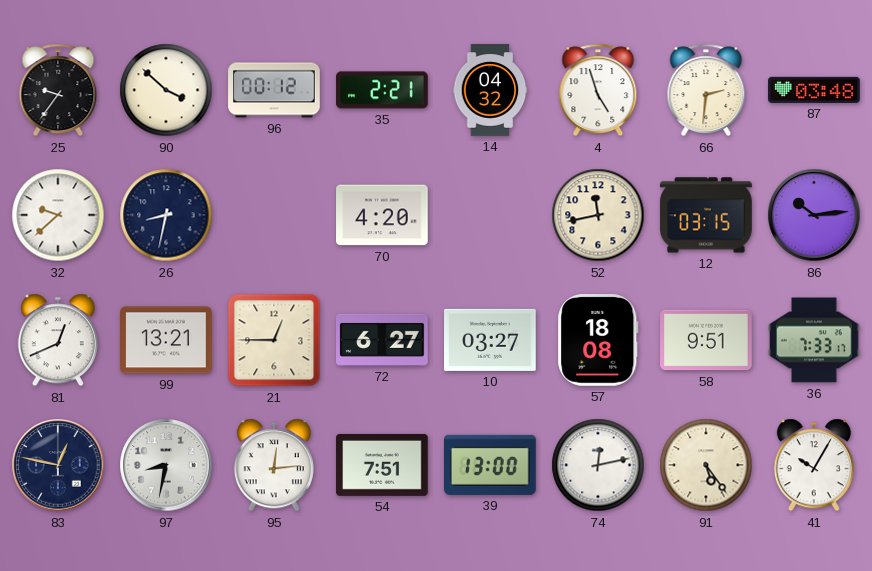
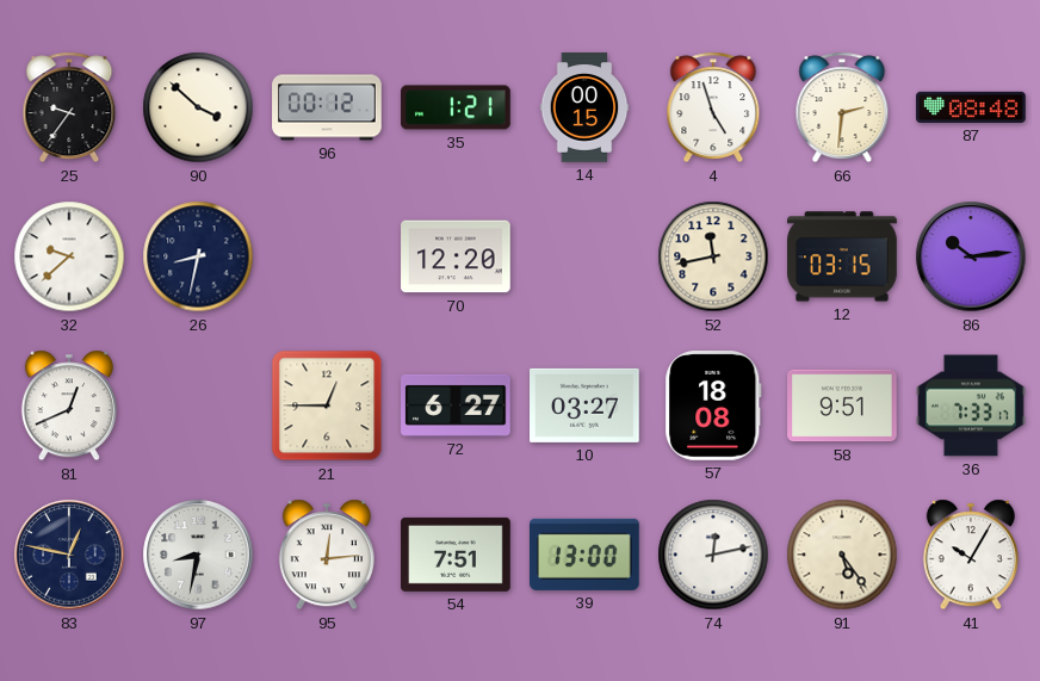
35: 2:21 -> 1:21 (456, 107)
14: 04:32 -> 00:15 (584, 107)
87: 03:48 -> 08:48 (971, 107)
70: 4:20 -> 12:20 (456, 256)
99: 13:21 -> none (166, 340)
